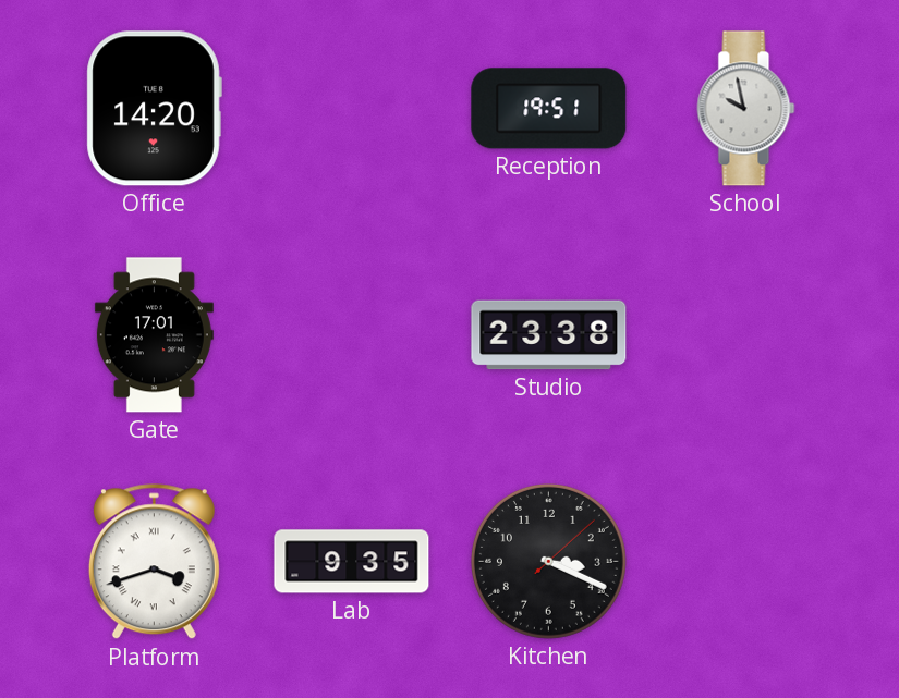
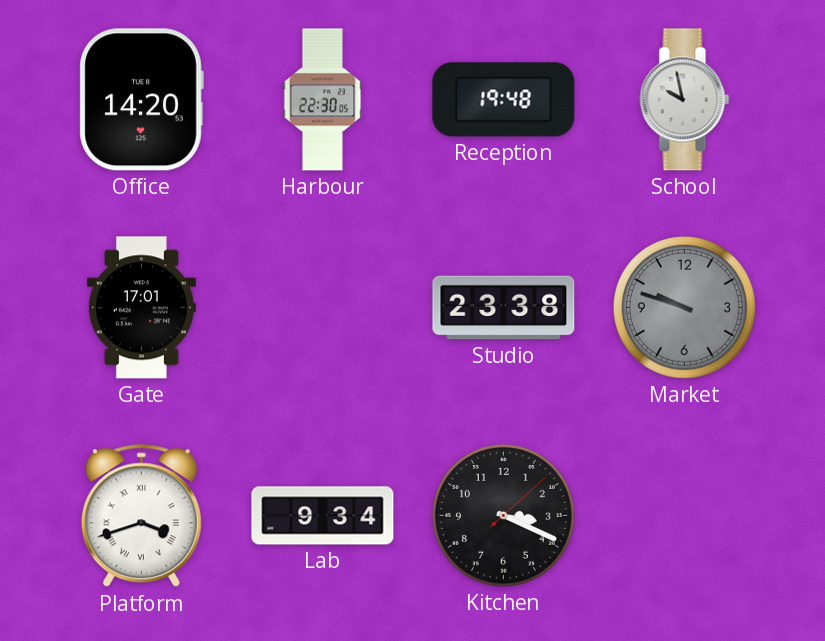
Harbour: none -> 22:30 (323, 100)
Reception: 19:51 -> 19:48 (504, 100)
Market: none -> 9:48 (684, 307)
Lab: 9:35 -> 9:34 (323, 516)
